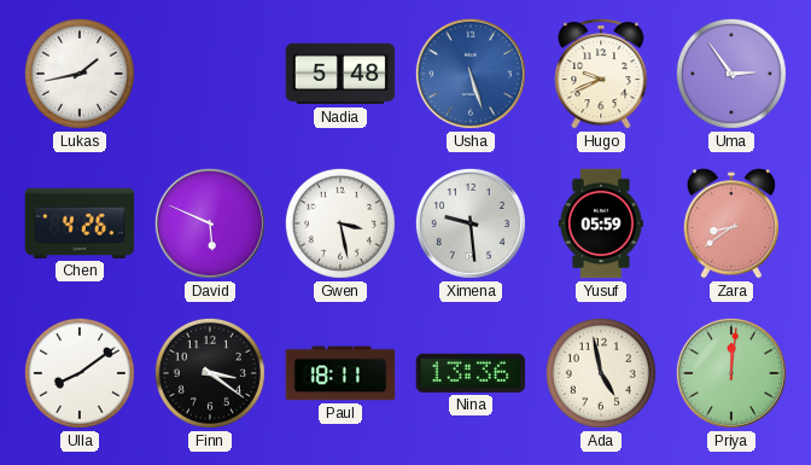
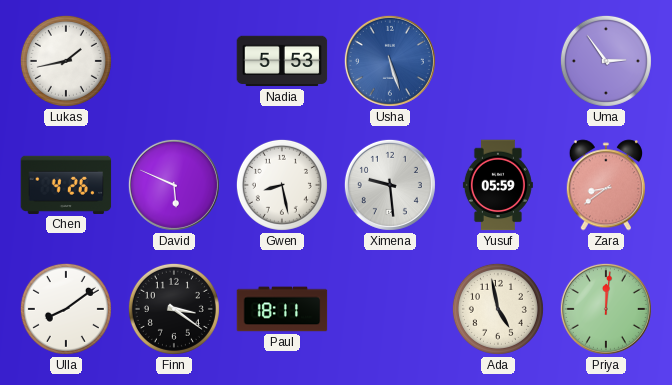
Nadia: 5:48 -> 5:53 (282, 61)
Hugo: 9:41 -> none (601, 74)
Gwen: 3:28 -> 8:28 (282, 185)
Nina: 13:36 -> none (471, 373)
